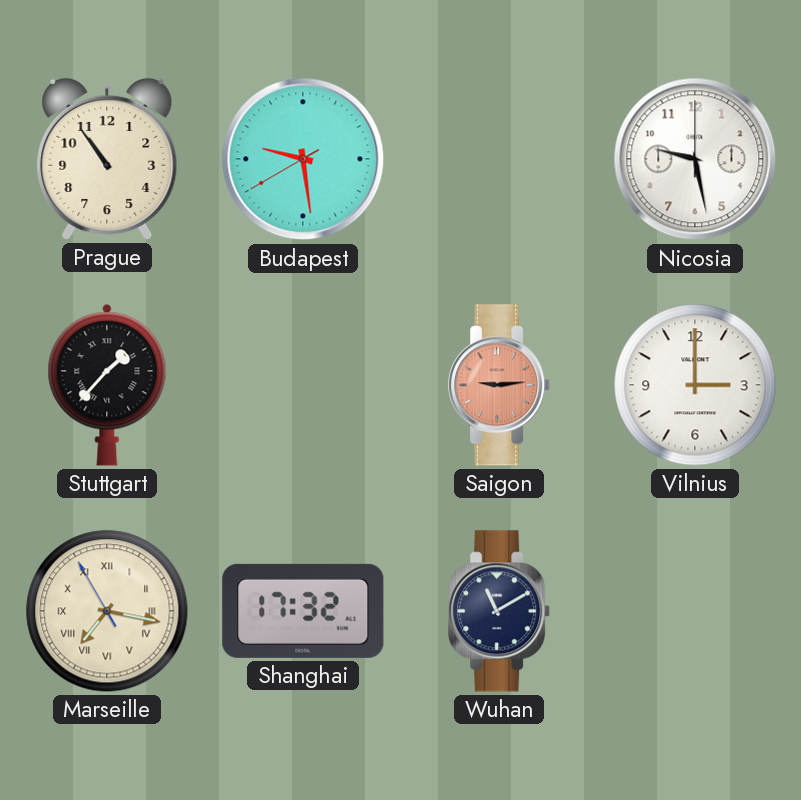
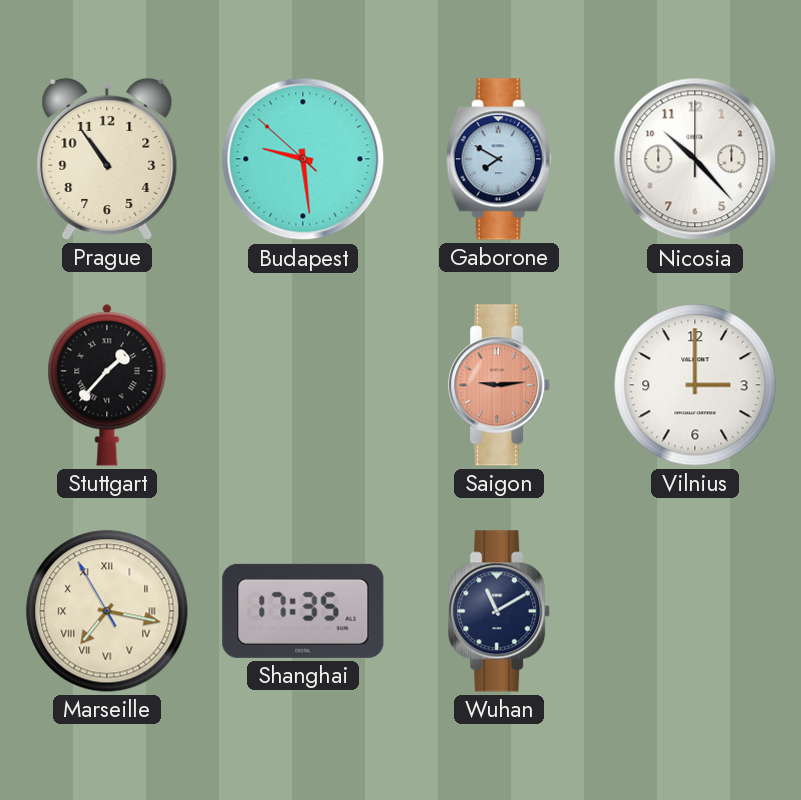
Budapest: 9:28:40 -> 9:28:52 (303, 159)
Gaborone: none -> 7:50 (499, 159)
Nicosia: 9:28 -> 10:23 (695, 159)
Shanghai: 17:32 -> 17:35 (303, 611)
